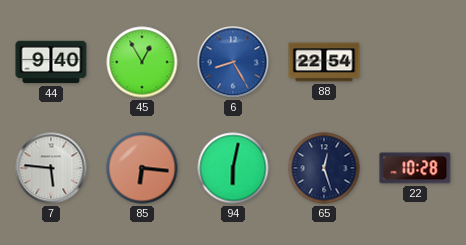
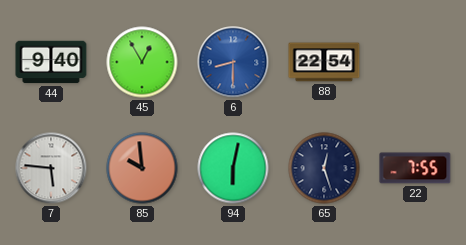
6: 8:25 -> 8:30 (233, 62)
85: 6:16 -> 9:59 (142, 168)
22: 10:28 -> 7:55 (415, 168)
